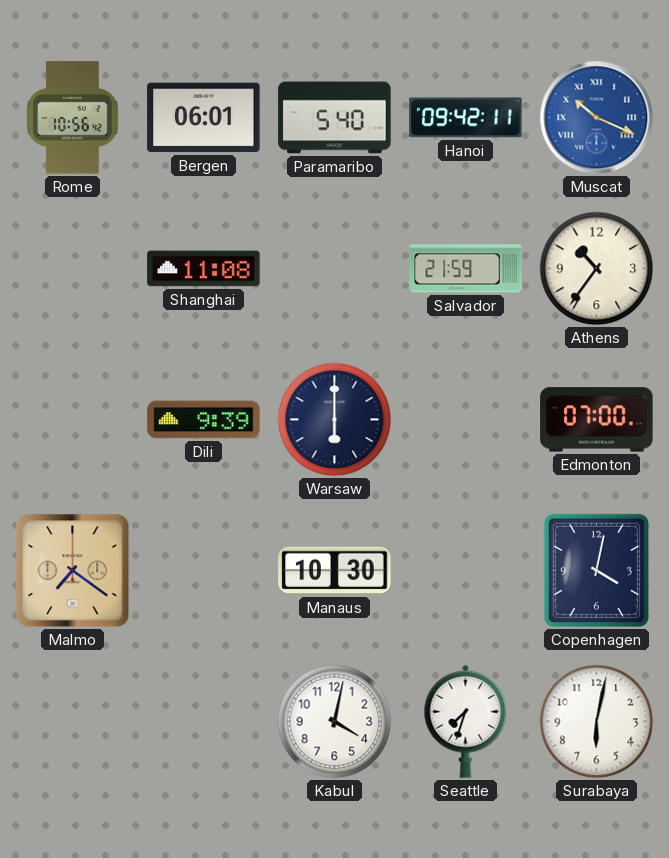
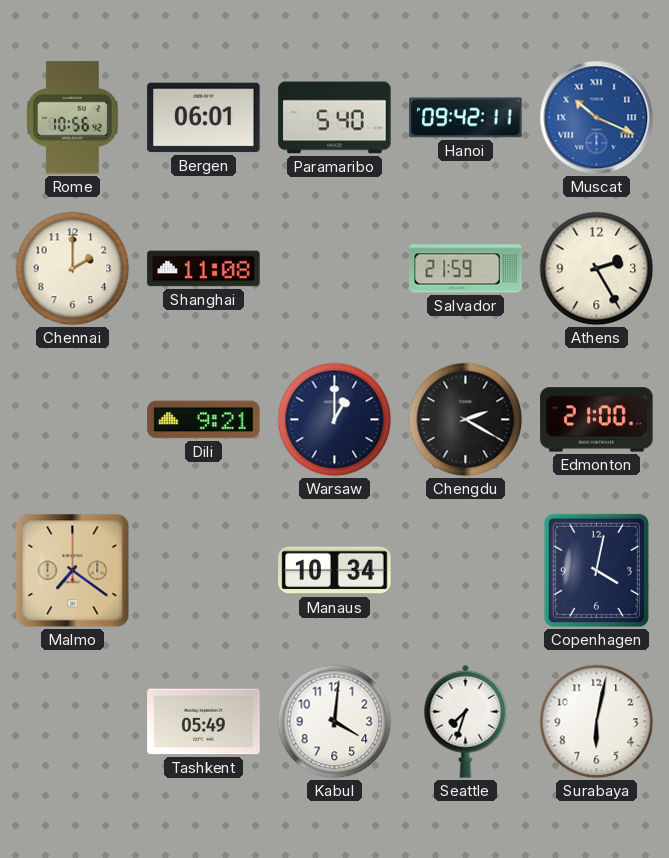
Chennai: none -> 2:00 (73, 269)
Athens: 10:36 -> 2:25 (597, 269)
Dili: 9:39 -> 9:21 (204, 420)
Warsaw: 6:00 -> 1:00 (335, 420)
Chengdu: none -> 2:20 (466, 420)
Edmonton: 07:00 -> 21:00 (597, 420)
Manaus: 10:30 -> 10:34 (335, 571)
Tashkent: none -> 05:49 (204, 722)
Kabul: 4:02 -> 4:01 (335, 722)
